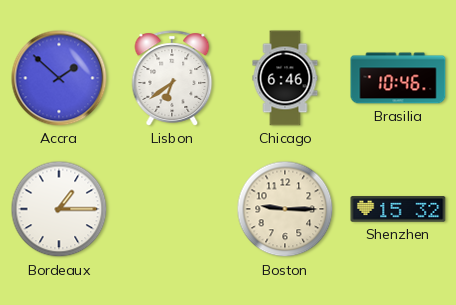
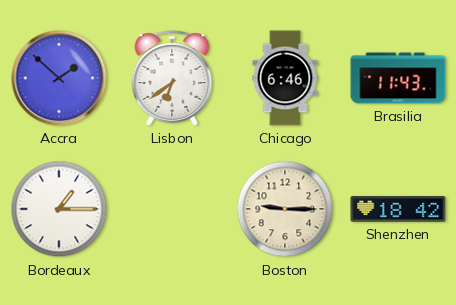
Brasilia: 10:46 -> 11:43 (398, 78)
Shenzhen: 15:32 -> 18:42 (398, 209)
